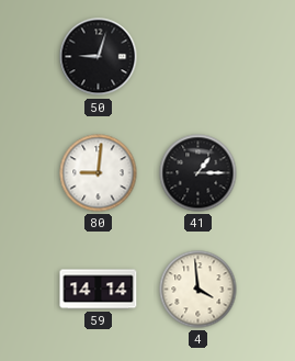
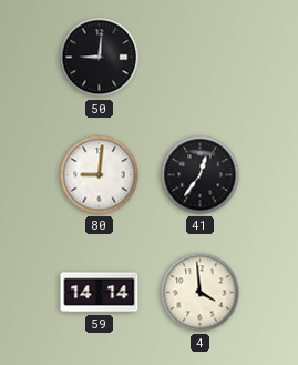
50: 9:03 -> 9:01 (100, 58)
41: 1:15 -> 12:36 (201, 175)
